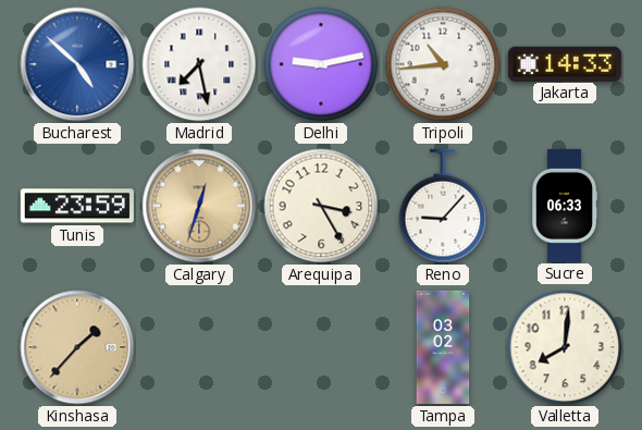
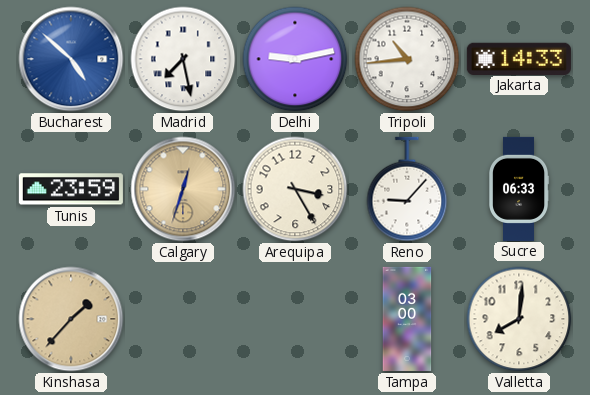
Tampa: 03:02 -> 03:00 (407, 319)
